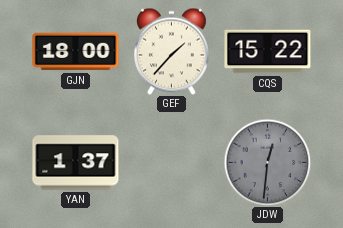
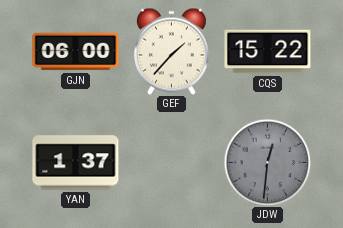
GJN: 18:00 -> 06:00 (76, 52)
